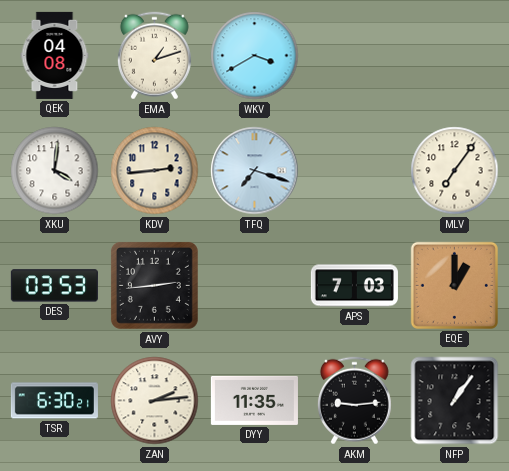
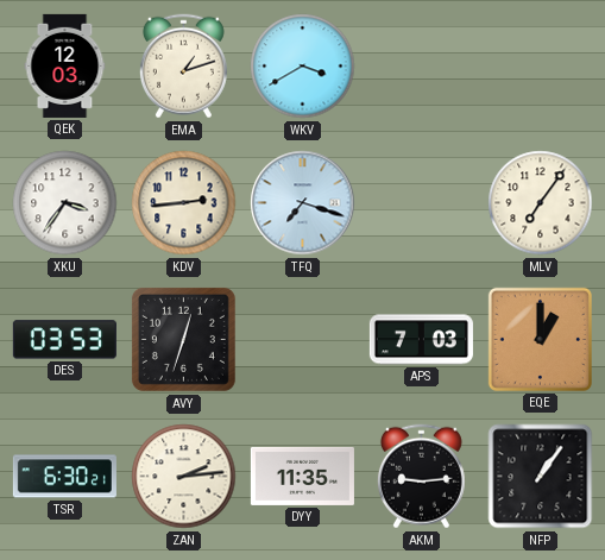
QEK: 04:08 -> 12:03 (65, 65)
XKU: 4:01 -> 3:36 (65, 203)
AVY: 2:44 -> 12:33 (183, 339)
